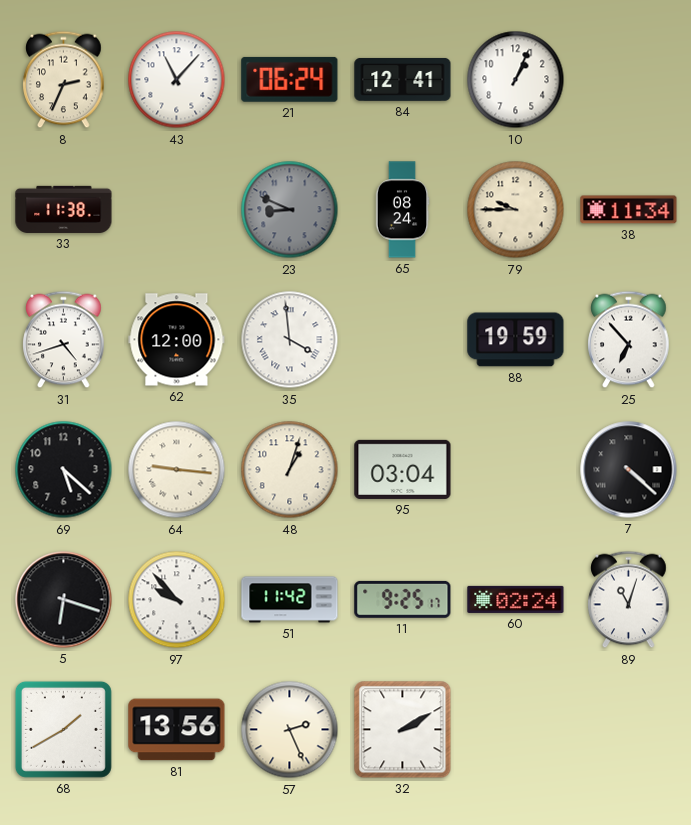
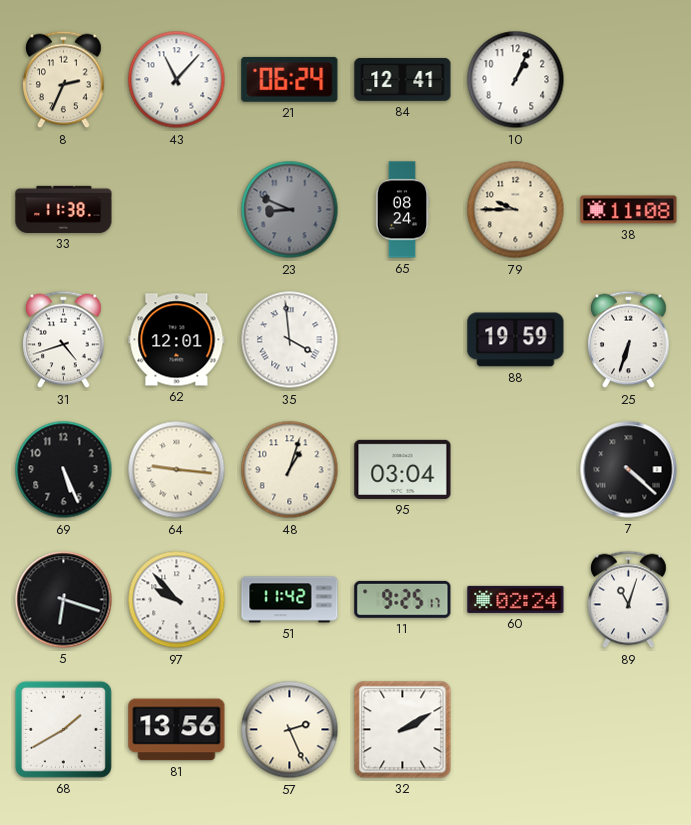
38: 11:34 -> 11:08 (629, 210)
62: 12:00 -> 12:01 (177, 340)
25: 6:53 -> 6:33 (629, 340)
69: 5:22 -> 5:26 (64, 470)
